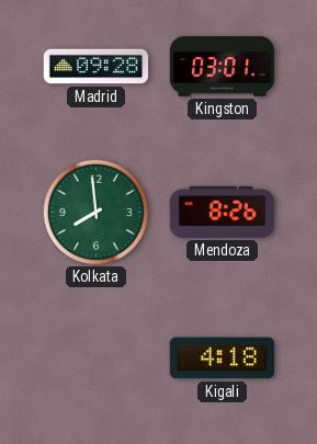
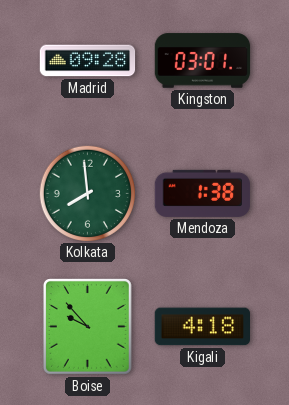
Mendoza: 8:26 -> 1:38 (203, 193)
Boise: none -> 9:53 (87, 327)
